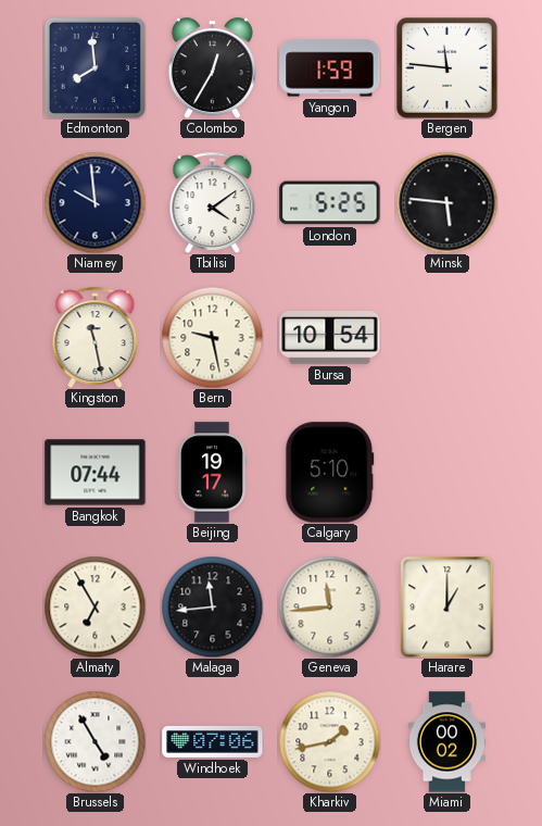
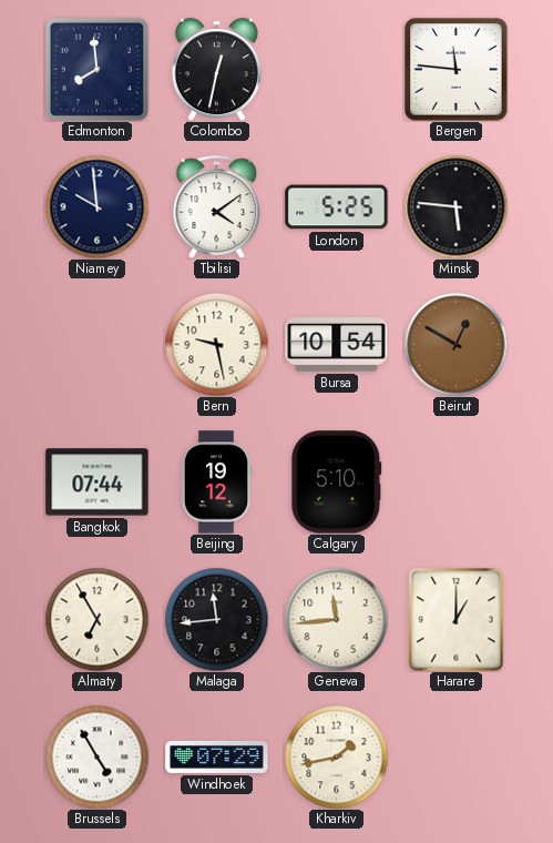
Colombo: 12:35 -> 12:32 (216, 69)
Yangon: 1:59 -> none (330, 68)
Kingston: 11:28 -> none (96, 337)
Beirut: none -> 12:50 (455, 344)
Beijing: 19:17 -> 19:12 (215, 483)
Windhoek: 07:06 -> 07:29 (217, 756)
Miami: 00:02 -> none (446, 742)
